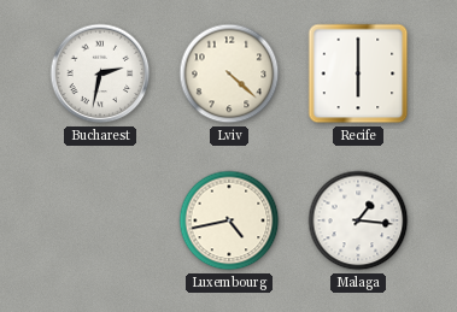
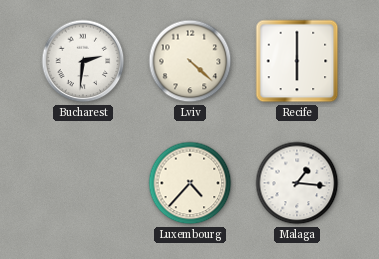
Bucharest: 2:32 -> 2:31 (83, 61)
Luxembourg: 4:43 -> 4:37 (190, 183)
